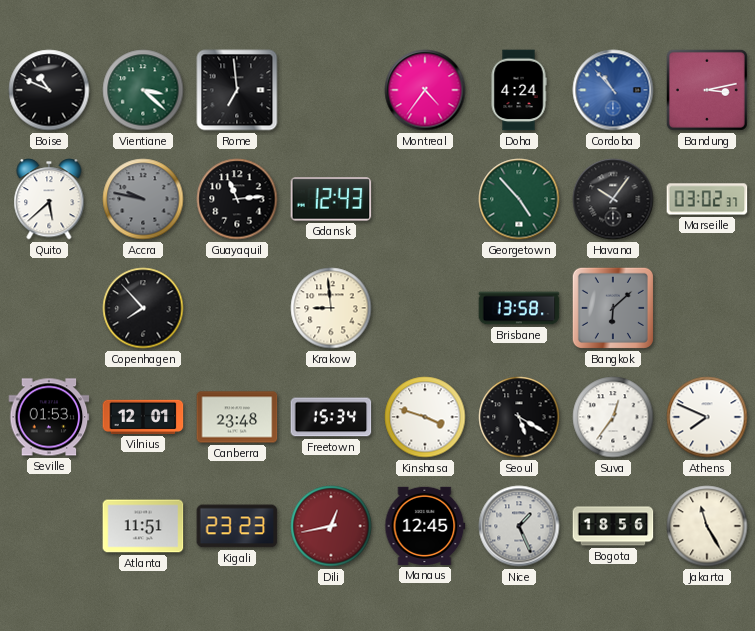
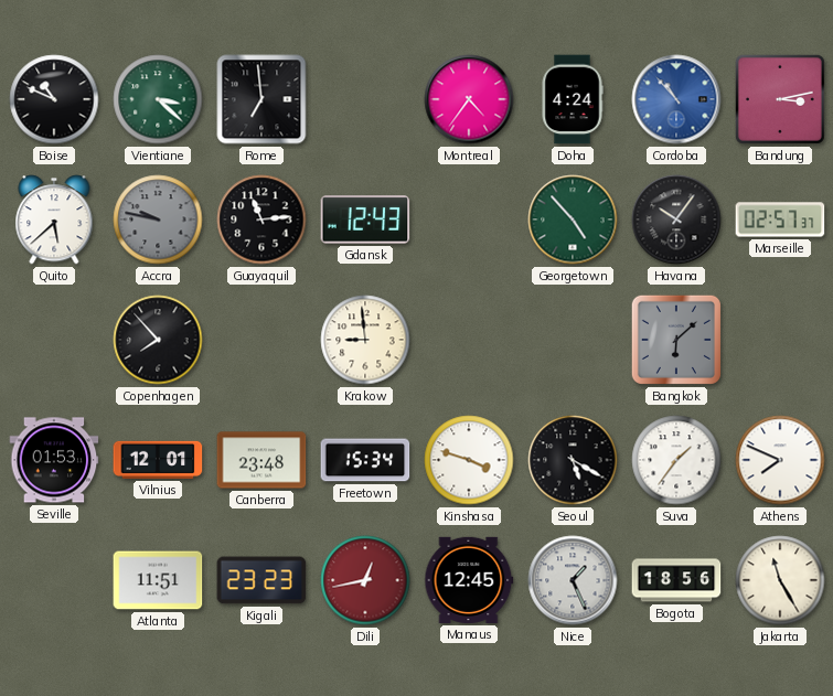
Marseille: 03:02 -> 02:57 (780, 219)
Brisbane: 13:58 -> none (519, 308)
Suva: 12:36 -> 1:36 (676, 460)
